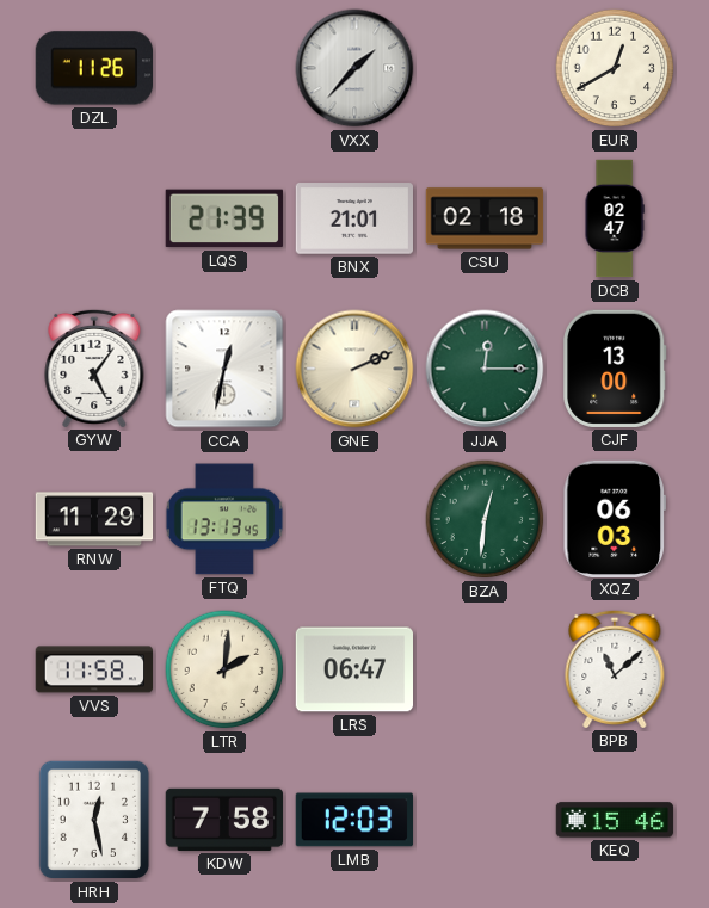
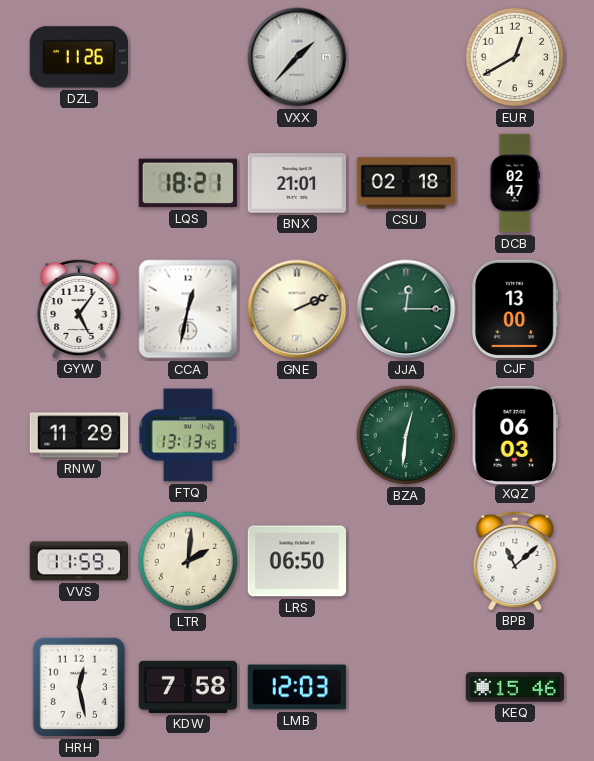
LQS: 21:39 -> 18:21 (188, 183)
VVS: 11:58 -> 11:59 (78, 561)
LRS: 06:47 -> 06:50 (297, 561)
